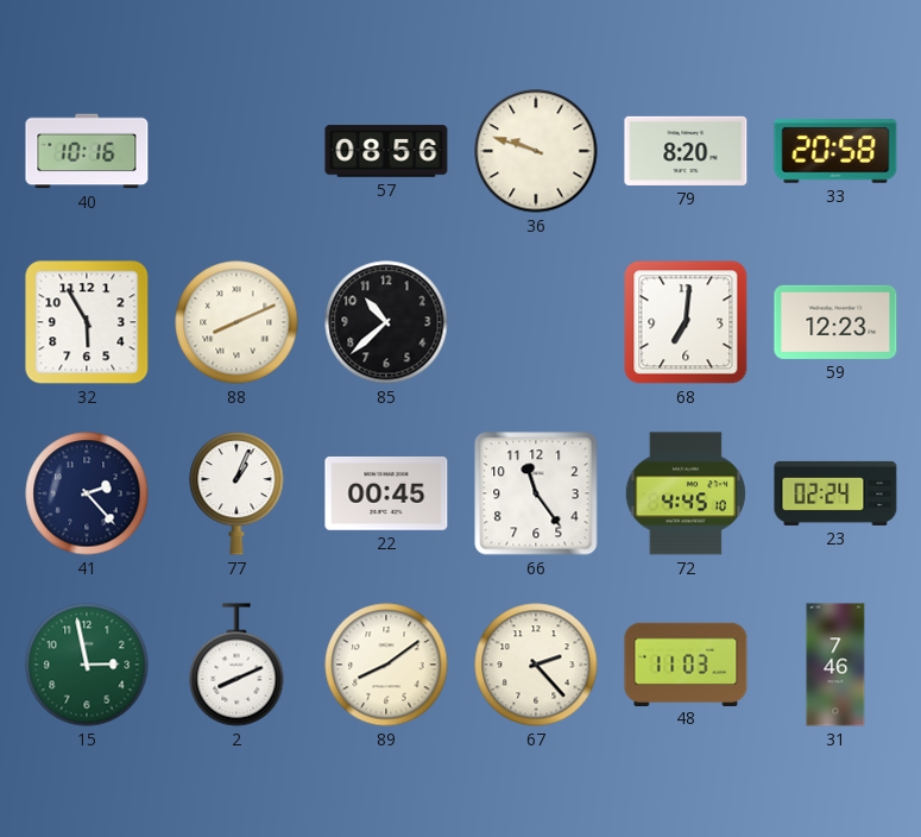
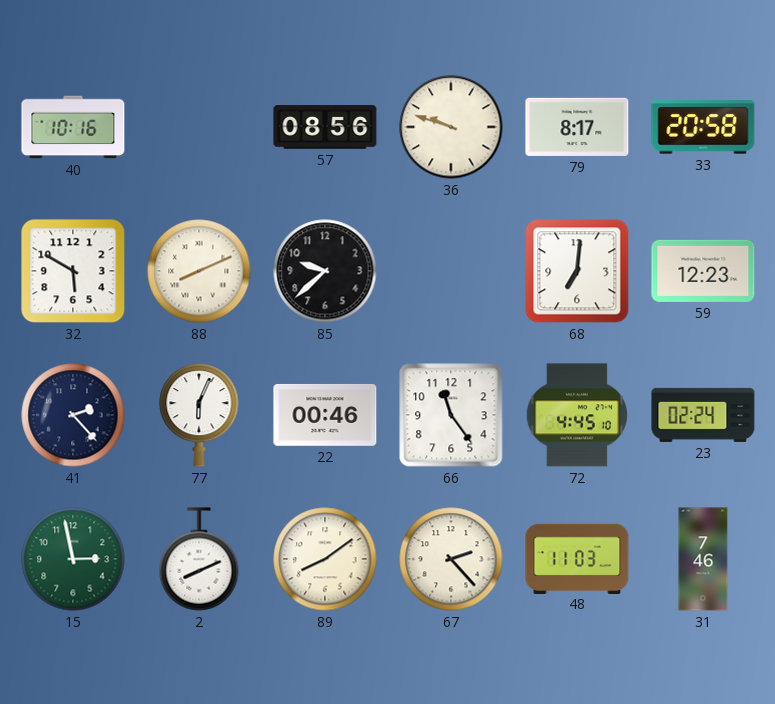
79: 8:20 -> 8:17 (577, 127)
32: 5:55 -> 5:50 (73, 271)
85: 10:38 -> 9:38 (325, 271)
77: 1:04 -> 6:04 (199, 415)
22: 00:45 -> 00:46 (325, 415)
